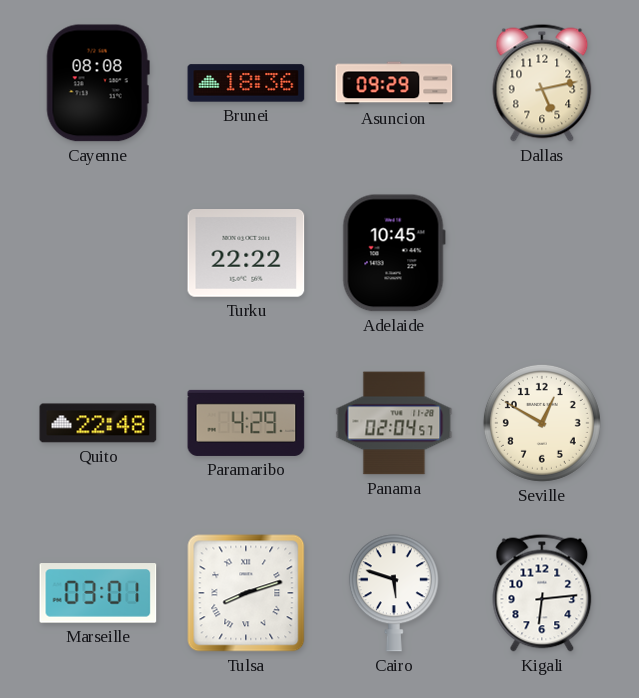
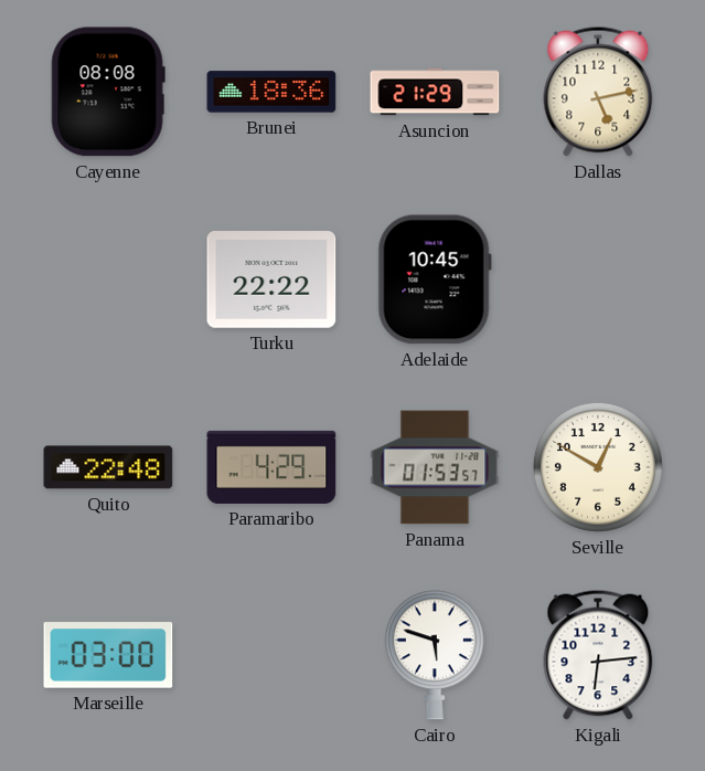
Asuncion: 09:29 -> 21:29 (435, 92)
Panama: 02:04 -> 01:53 (435, 467)
Marseille: 03:01 -> 03:00 (108, 655)
Tulsa: 8:12 -> none (246, 593)
